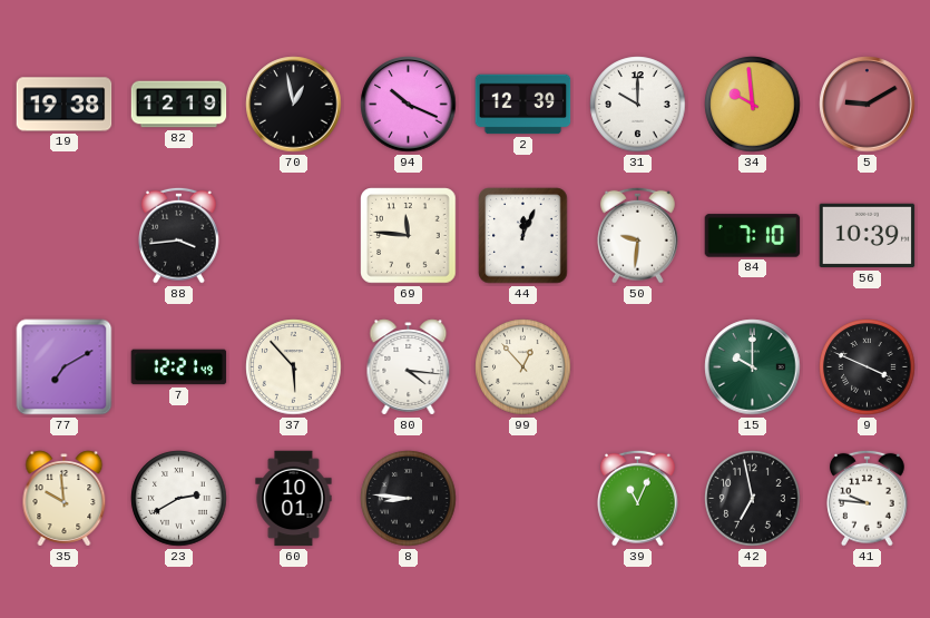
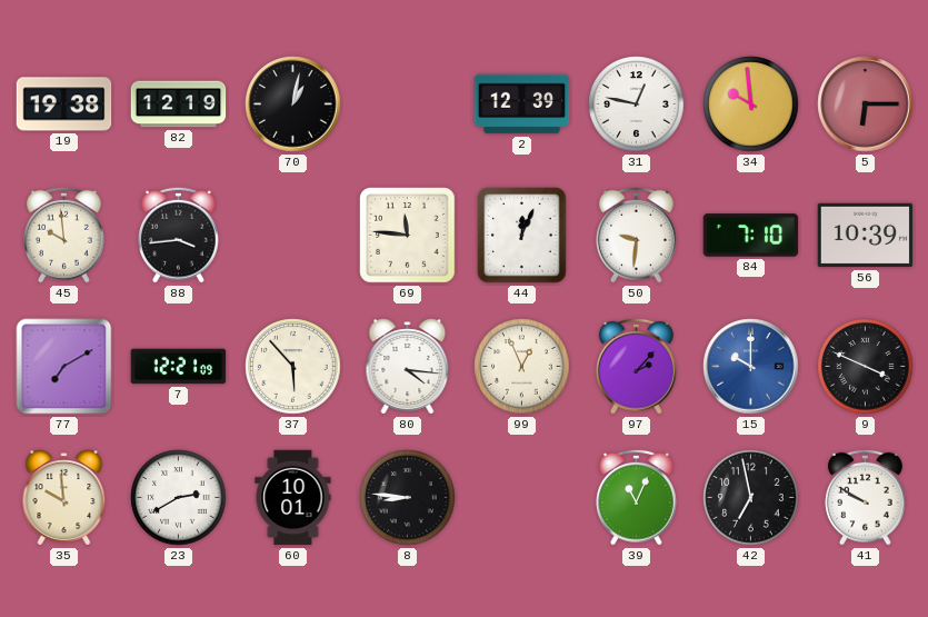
70: 12:58 -> 1:02 (293, 105)
94: 10:19 -> none (409, 105)
31: 10:00 -> 12:47 (637, 105)
5: 9:10 -> 6:15 (866, 105)
45: none -> 9:59 (64, 235)
7: 12:21:49 -> 12:21:09 (179, 367)
99: 12:53 -> 12:56 (522, 367)
97: none -> 2:07 (637, 366)
15 dial: green -> blue (751, 367)
41: 9:46 -> 9:50 (866, 497)
